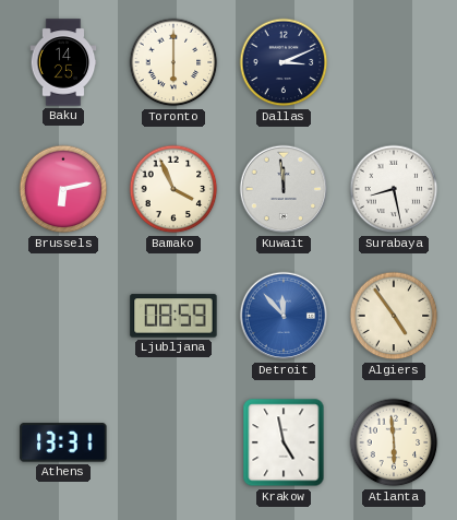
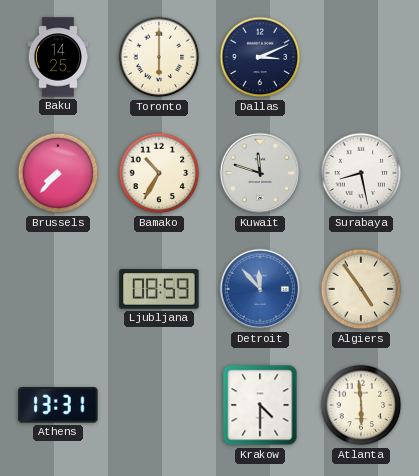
Brussels: 6:13 -> 7:37 (58, 173)
Bamako: 3:56 -> 10:35 (159, 173)
Kuwait: 11:59 -> 11:48 (260, 173)
Krakow: 4:58 -> 4:30 (260, 405)
